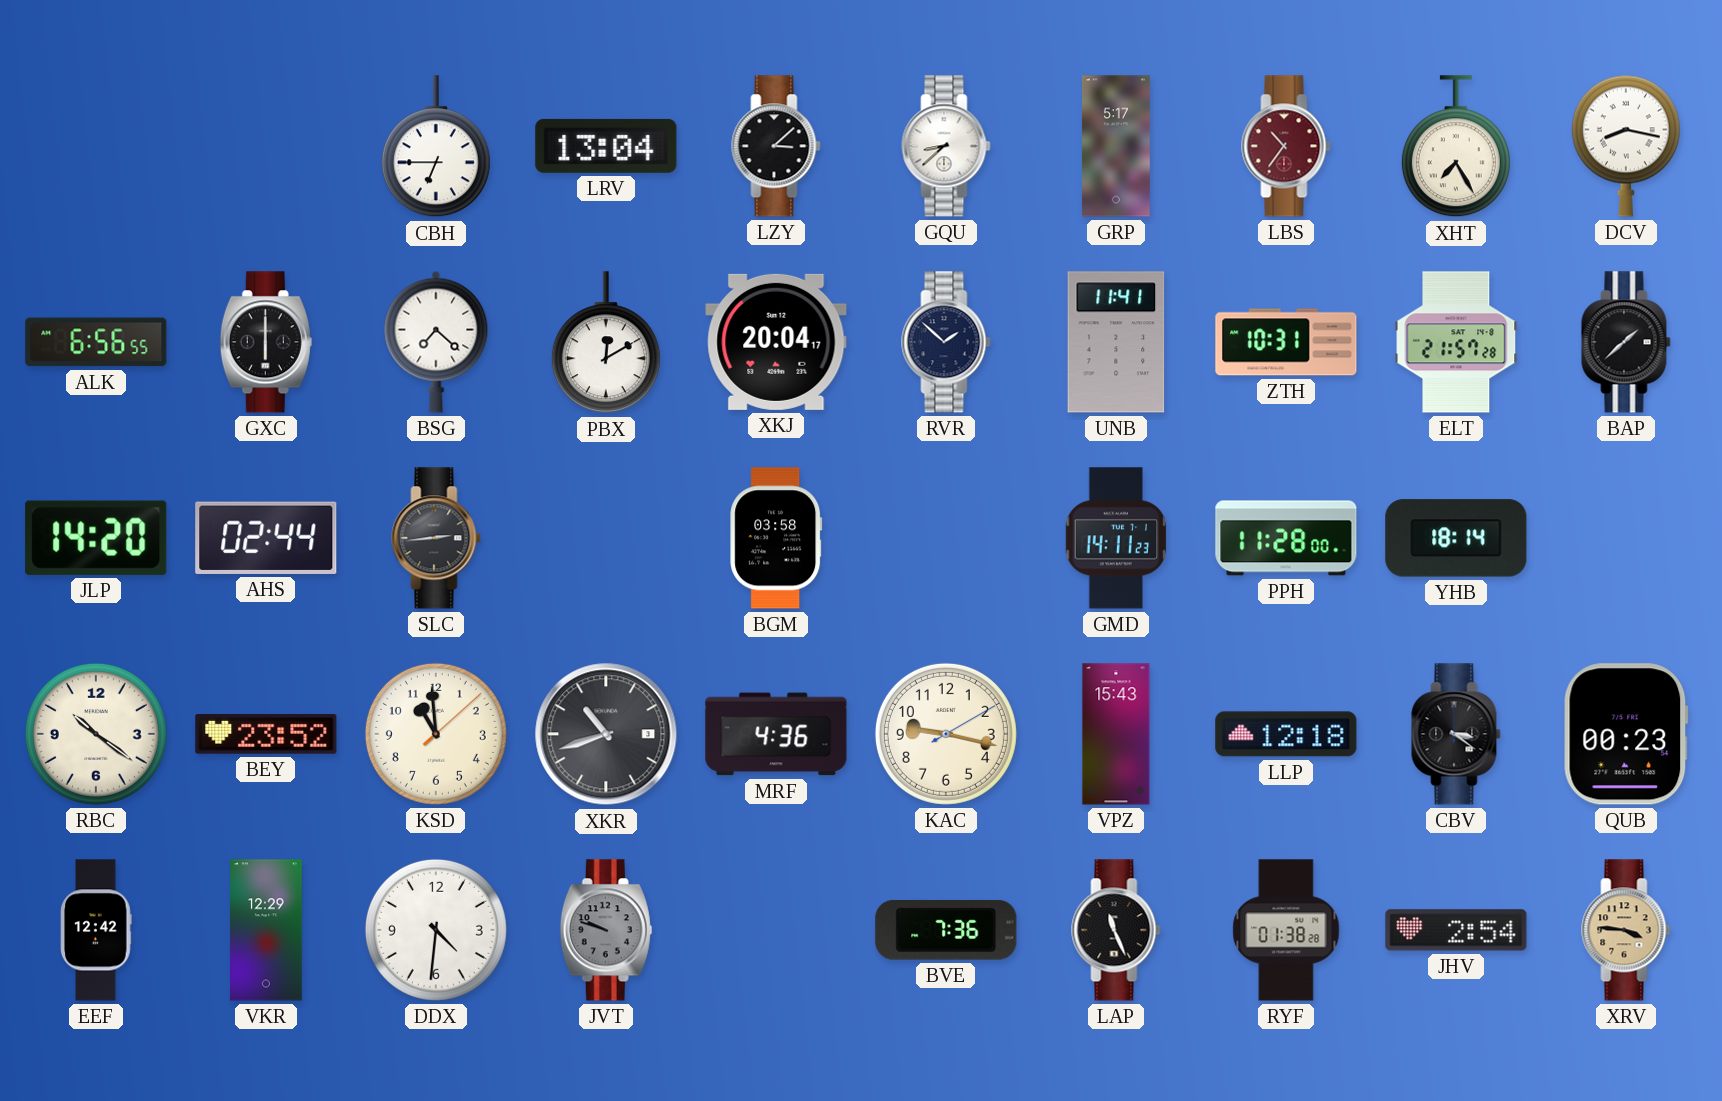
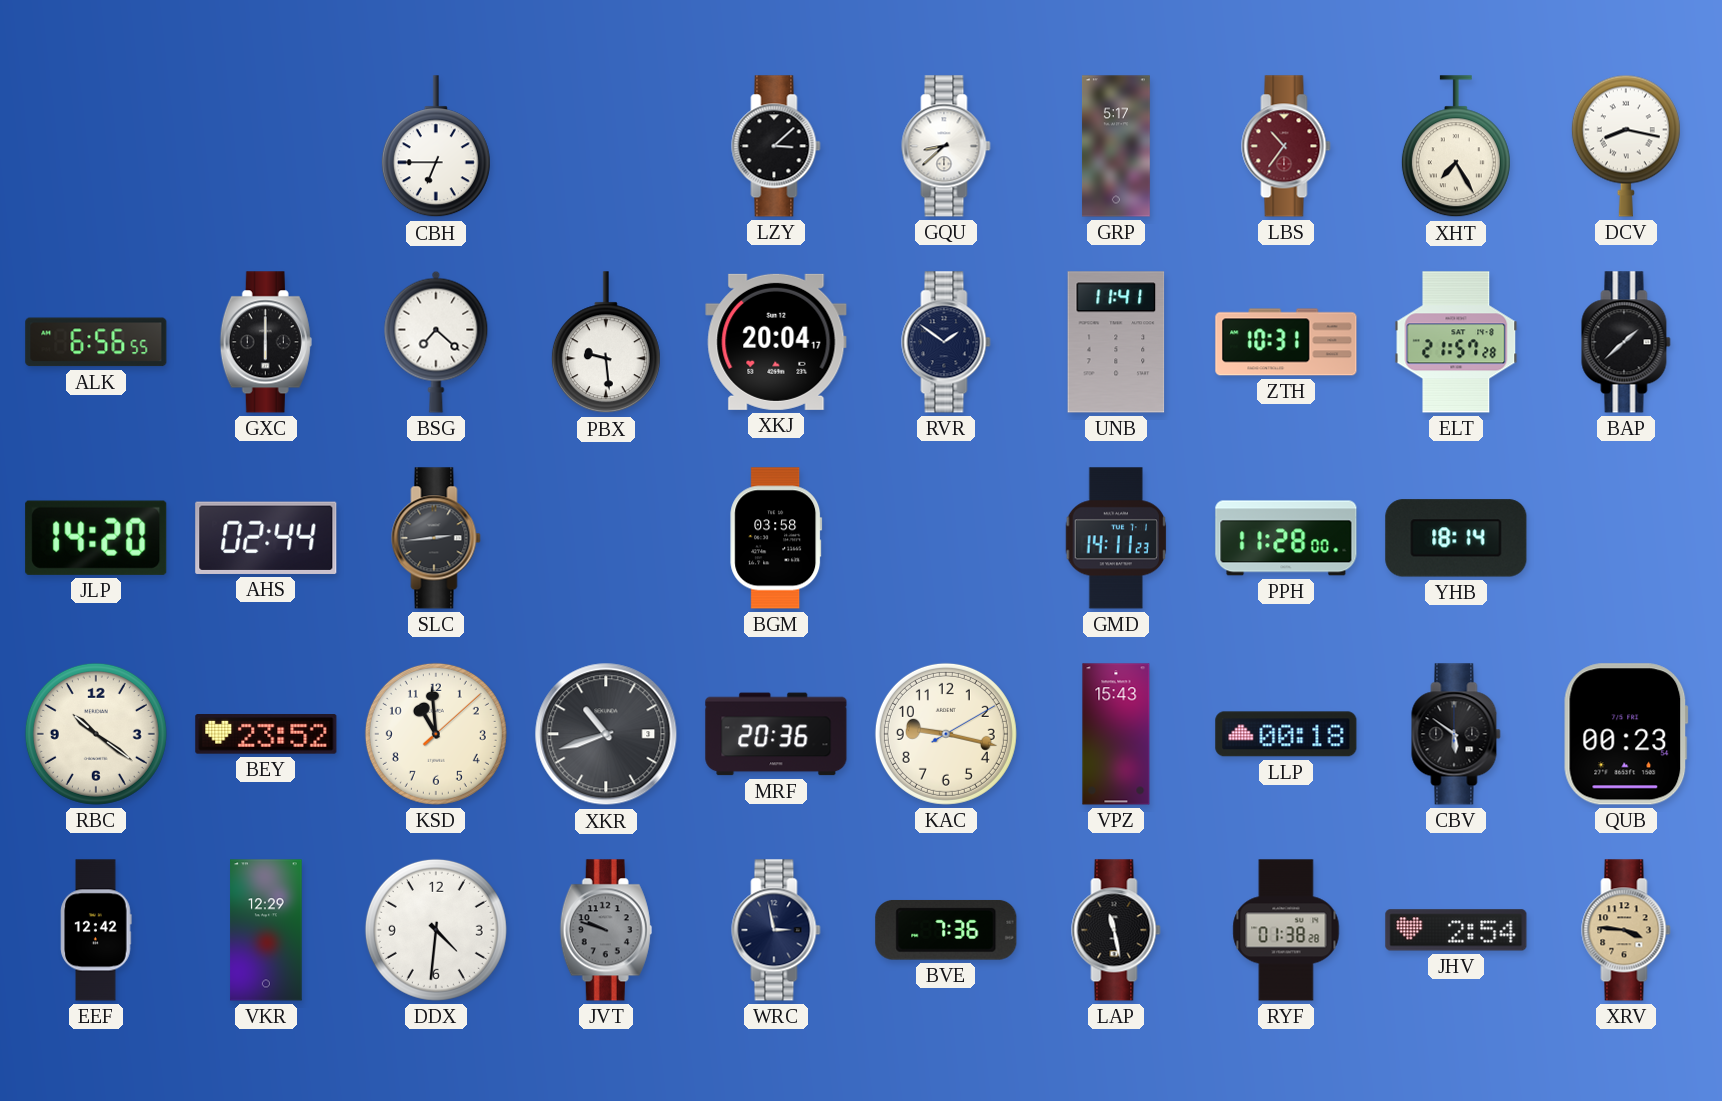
LRV: 13:04 -> none (606, 146)
PBX: 12:10 -> 9:29 (606, 343)
RVR: 1:52 -> 1:51 (946, 342)
MRF: 4:36 -> 20:36 (776, 734)
LLP: 12:18 -> 00:18 (1286, 734)
CBV: 3:21 -> 5:51 (1456, 734)
WRC: none -> 2:58 (776, 930)
LAP: 11:26 -> 11:28 (1116, 930)
